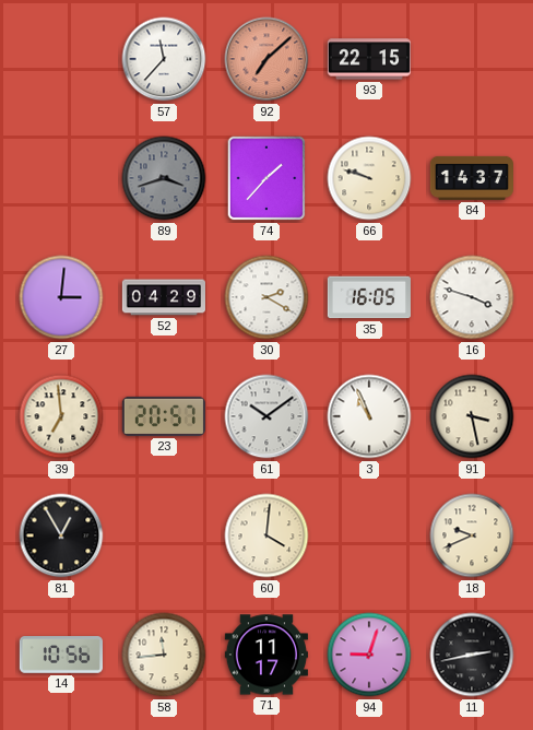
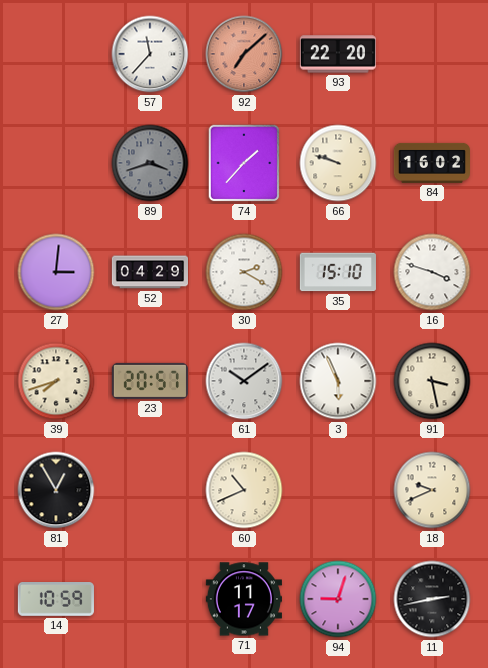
93: 22:15 -> 22:20 (337, 54)
84: 14:37 -> 16:02 (431, 163)
35: 16:05 -> 15:10 (338, 272)
39: 6:59 -> 7:42 (56, 381)
3: 10:56 -> 5:56 (338, 381)
60: 4:01 -> 10:41 (244, 490)
14: 10:56 -> 10:59 (56, 600)
58: 11:44 -> none (164, 655)
